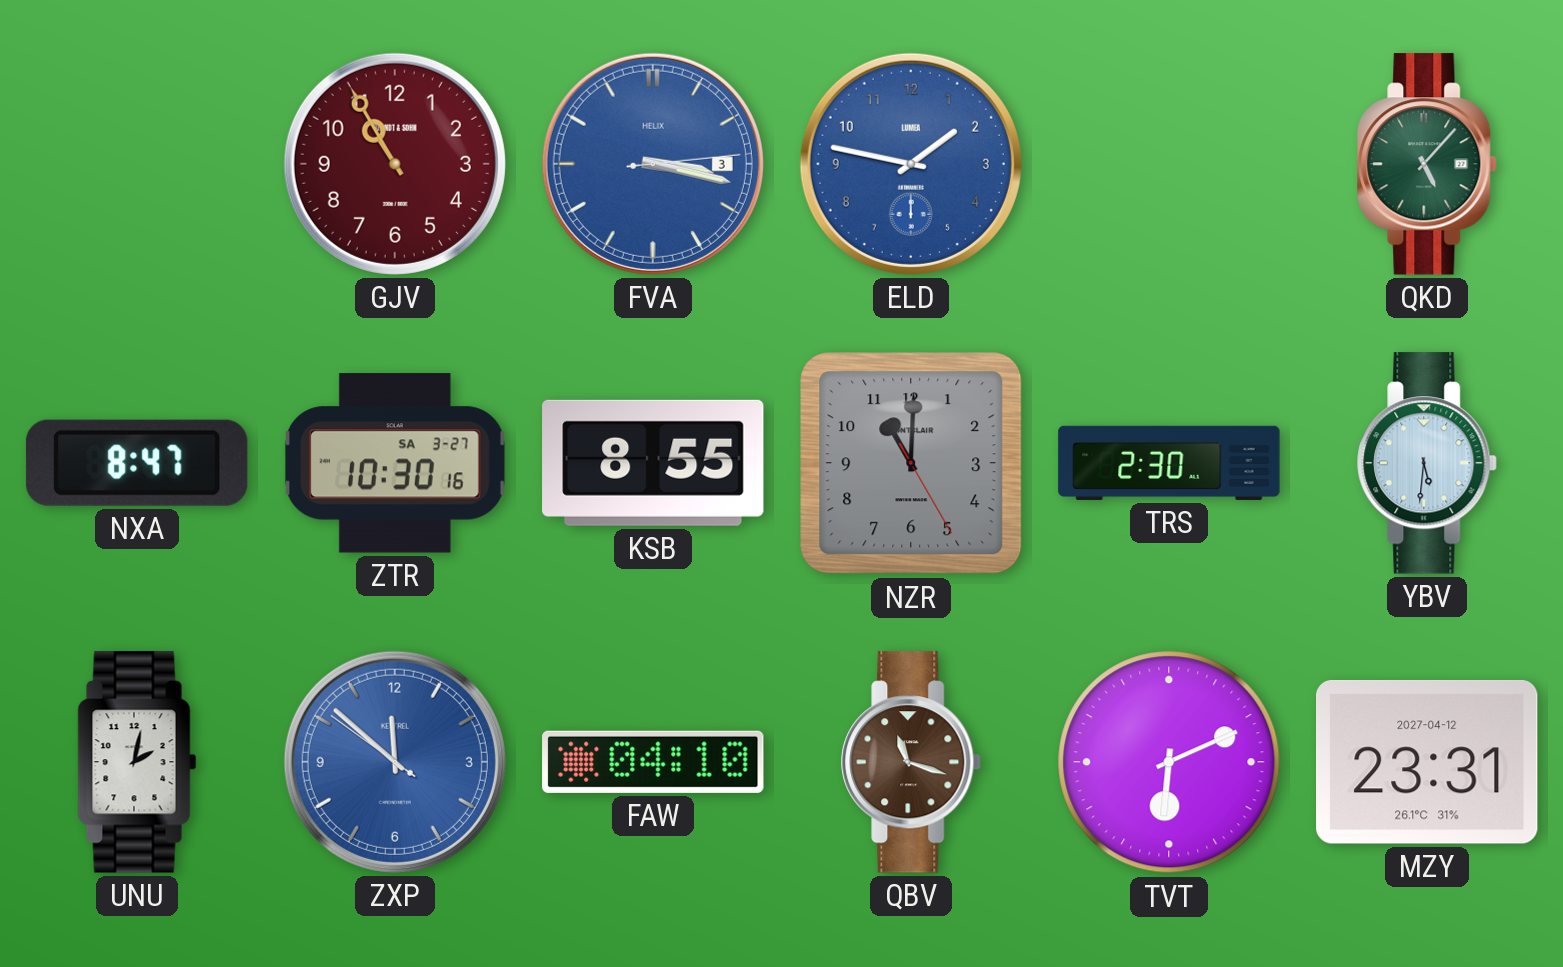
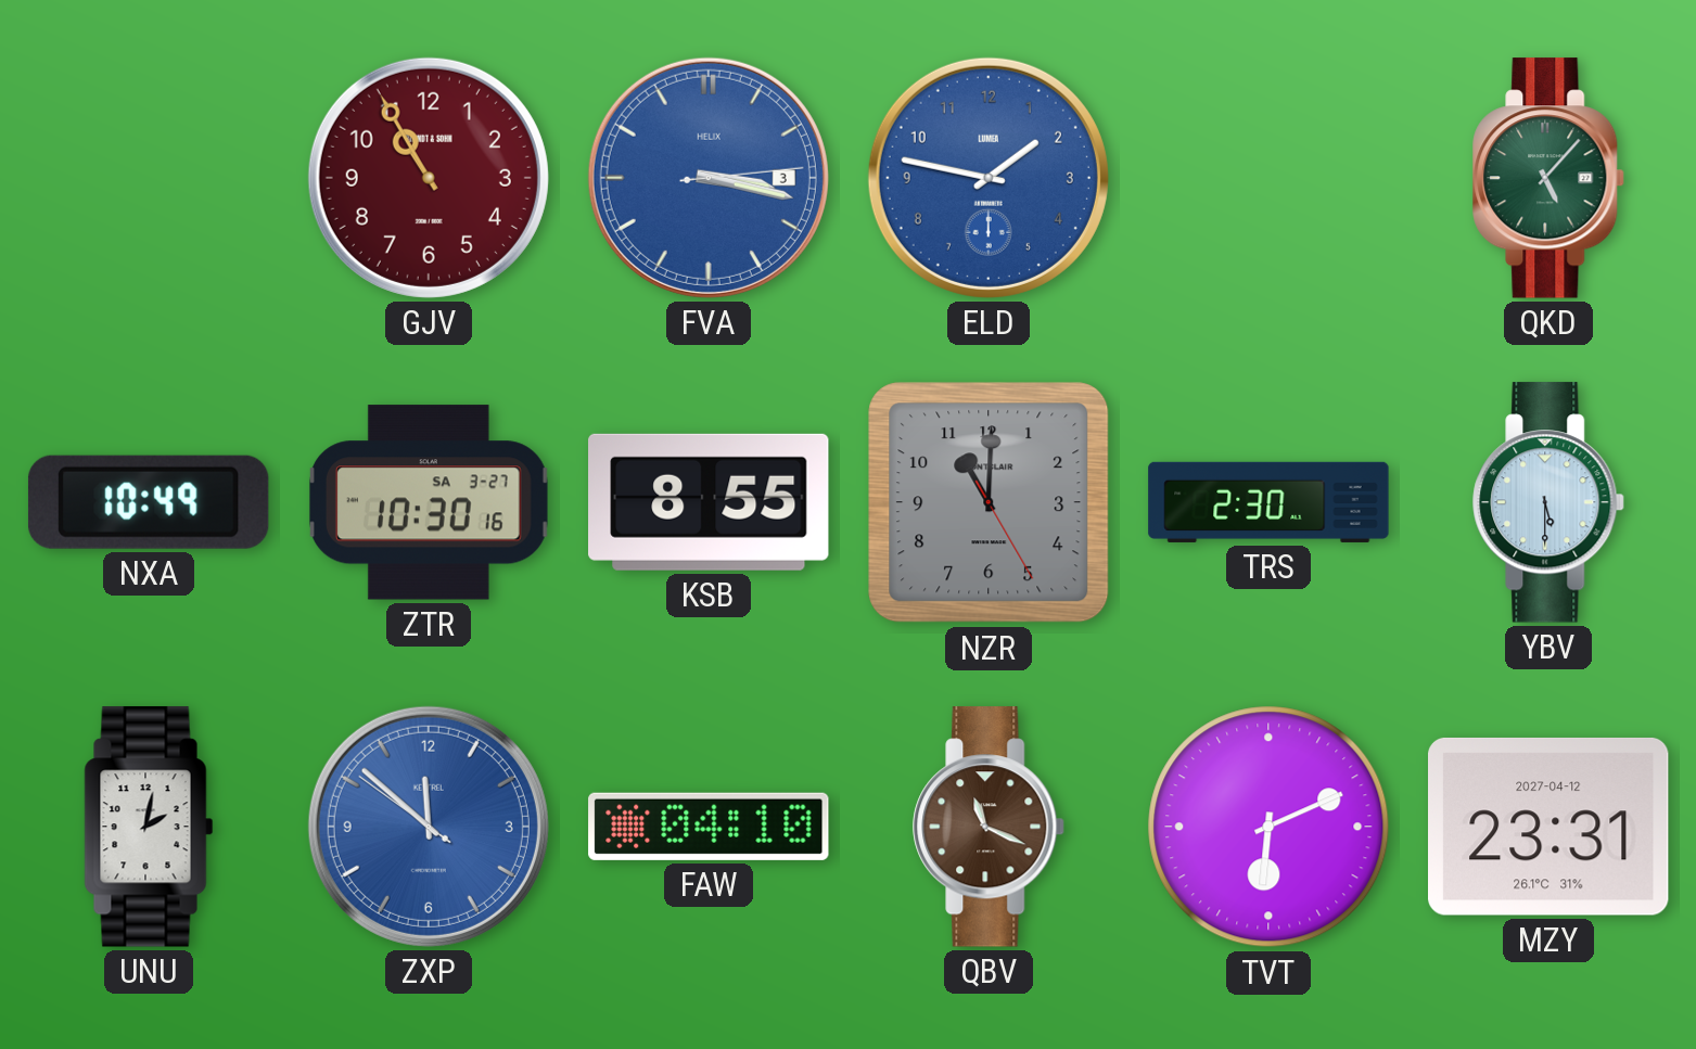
NXA: 8:47 -> 10:49 (149, 502)
YBV: 5:31 -> 5:30 (1550, 502)
QBV: 11:18 -> 11:19 (990, 827)
